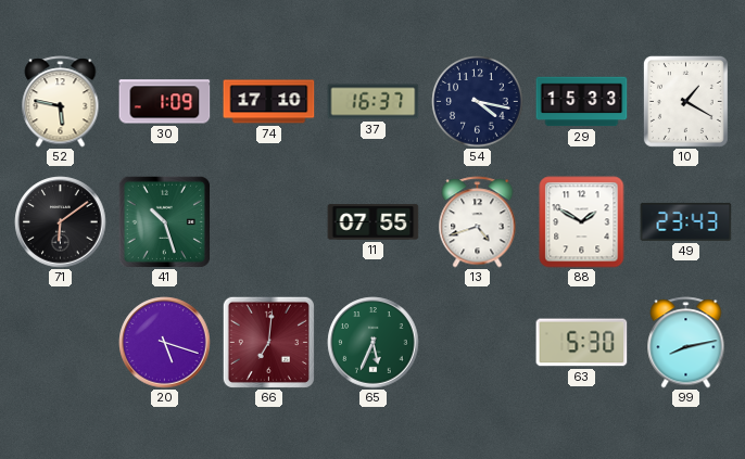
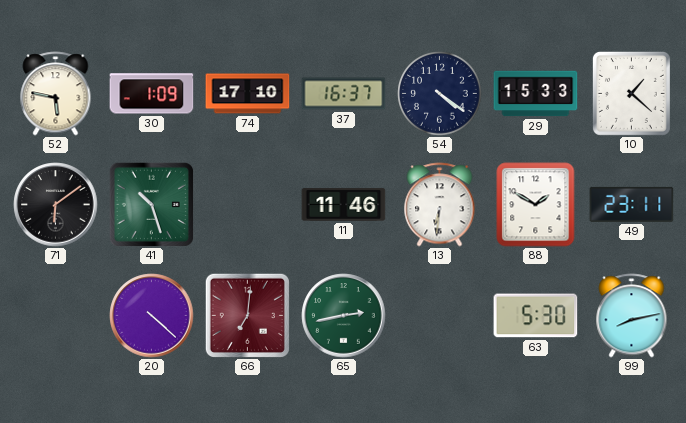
54: 4:17 -> 4:21 (440, 94)
10: 1:20 -> 1:22 (631, 93)
11: 07:55 -> 11:46 (344, 205)
13: 4:42 -> 6:31 (440, 205)
49: 23:43 -> 23:11 (632, 204)
20: 5:18 -> 4:22 (152, 316)
65: 5:34 -> 2:43 (344, 316)
